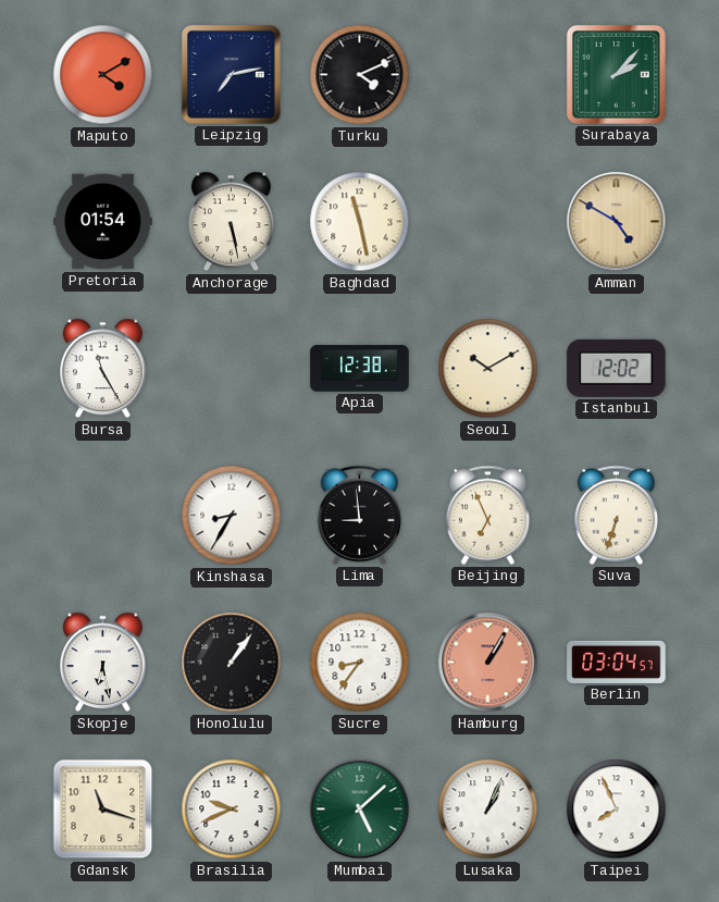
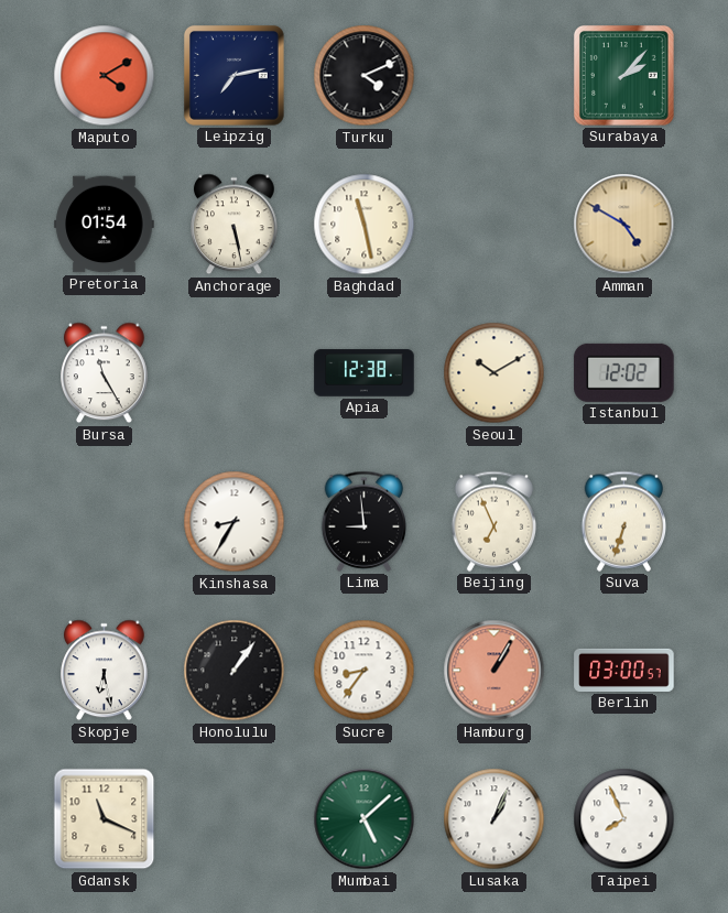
Berlin: 03:04 -> 03:00 (624, 670)
Gdansk: 11:18 -> 11:19 (105, 819)
Brasilia: 9:41 -> none (232, 810)
